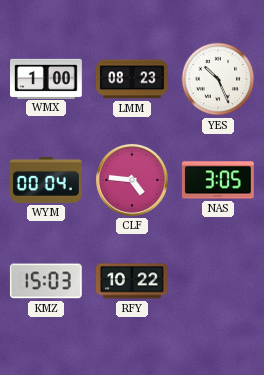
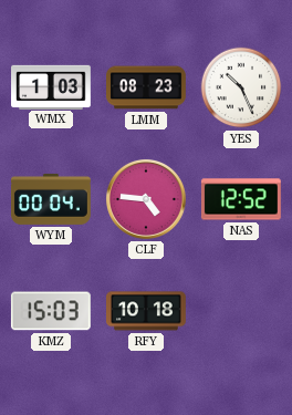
WMX: 1:00 -> 1:03 (52, 86)
NAS: 3:05 -> 12:52 (241, 199)
RFY: 10:22 -> 10:18 (147, 311)
